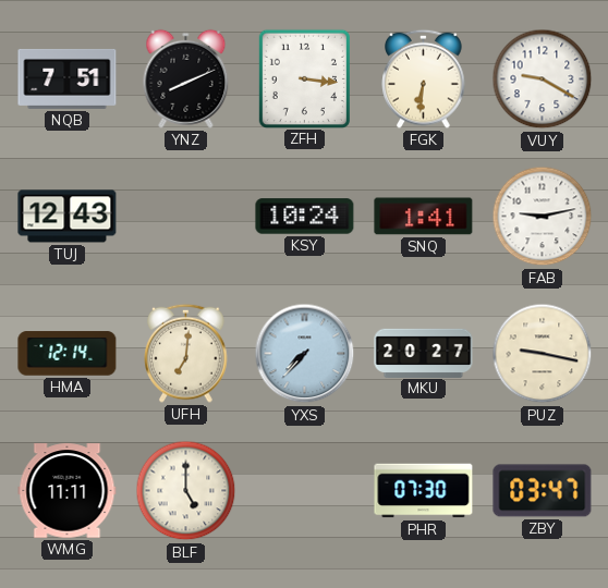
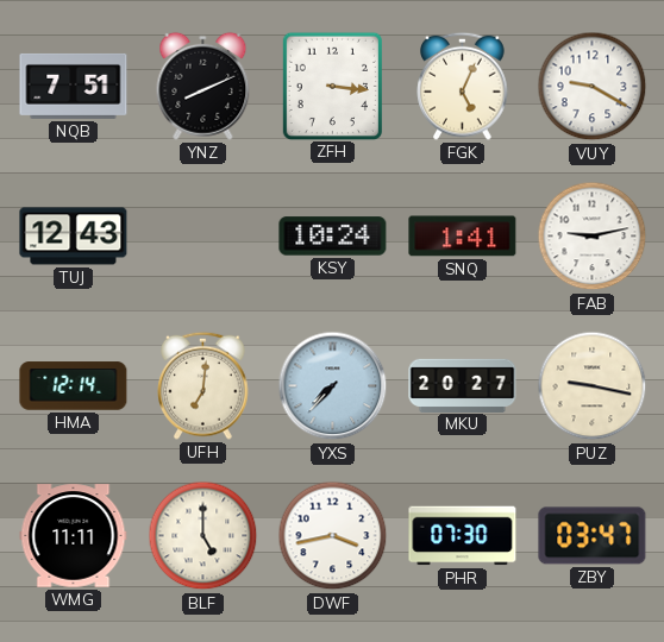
FGK: 6:31 -> 5:04 (463, 86)
DWF: none -> 3:43 (333, 536)
